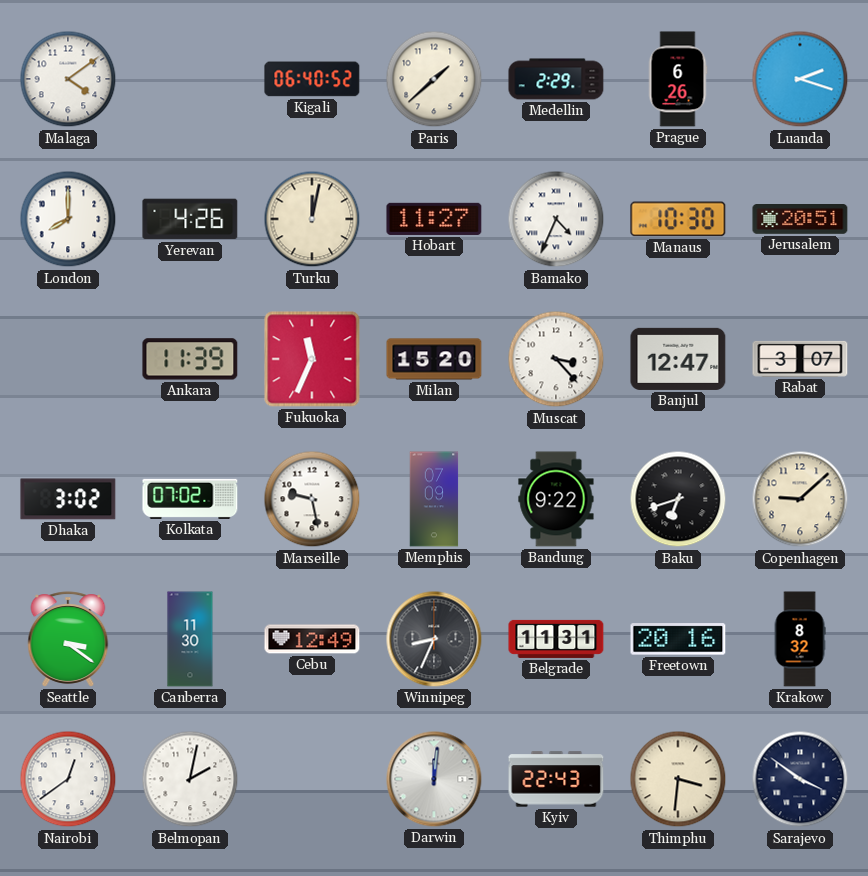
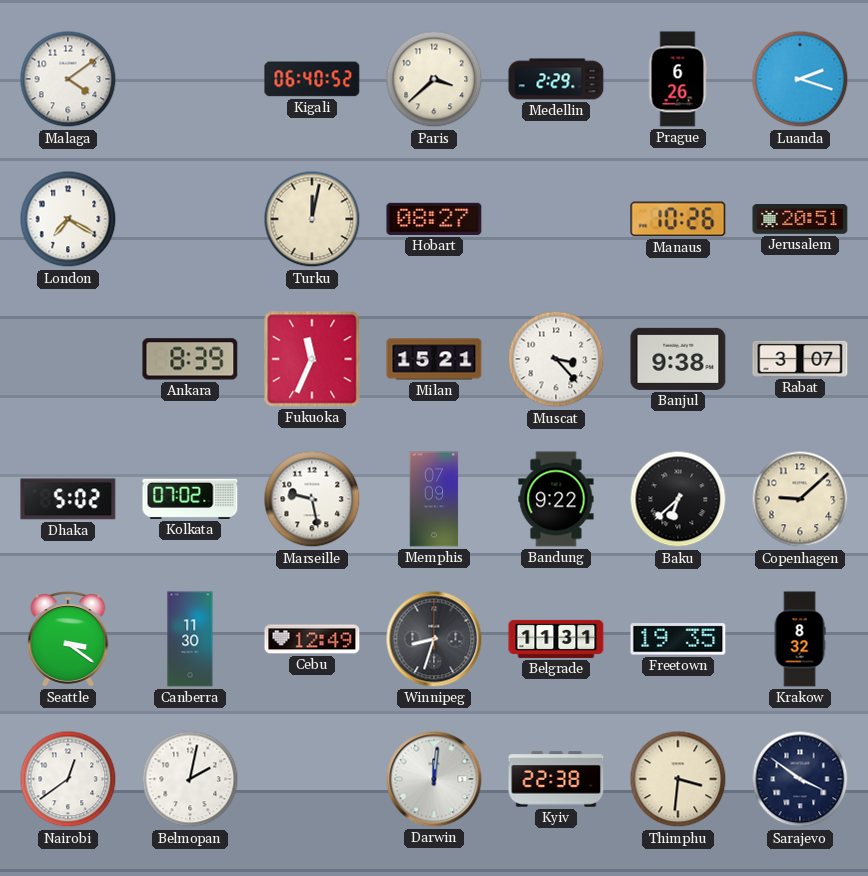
Paris: 1:38 -> 3:38 (434, 79)
London: 8:00 -> 7:20 (68, 219)
Yerevan: 4:26 -> none (190, 219)
Hobart: 11:27 -> 08:27 (434, 219)
Bamako: 4:34 -> none (556, 219)
Manaus: 10:30 -> 10:26 (678, 219)
Ankara: 11:39 -> 8:39 (190, 359)
Milan: 15:20 -> 15:21 (434, 359)
Banjul: 12:47 -> 9:38 (678, 359)
Dhaka: 3:02 -> 5:02 (68, 499)
Baku: 6:42 -> 6:38 (678, 499)
Winnipeg: 8:34 -> 8:33 (434, 639)
Freetown: 20:16 -> 19:35 (678, 639)
Kyiv: 22:43 -> 22:38 (556, 779)
